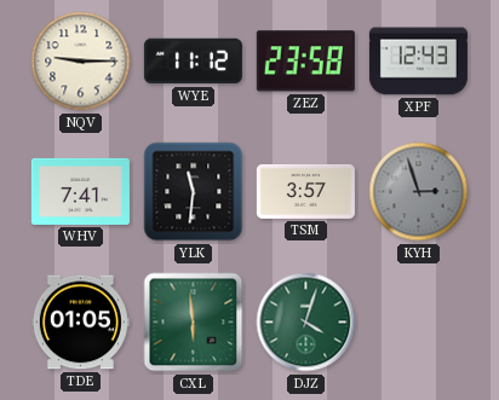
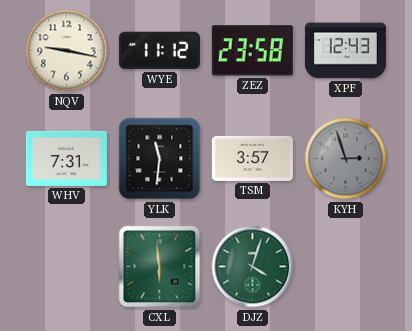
NQV: 9:15 -> 9:17 (67, 51)
WHV: 7:41 -> 7:31 (66, 158)
TDE: 01:05 -> none (80, 323)
